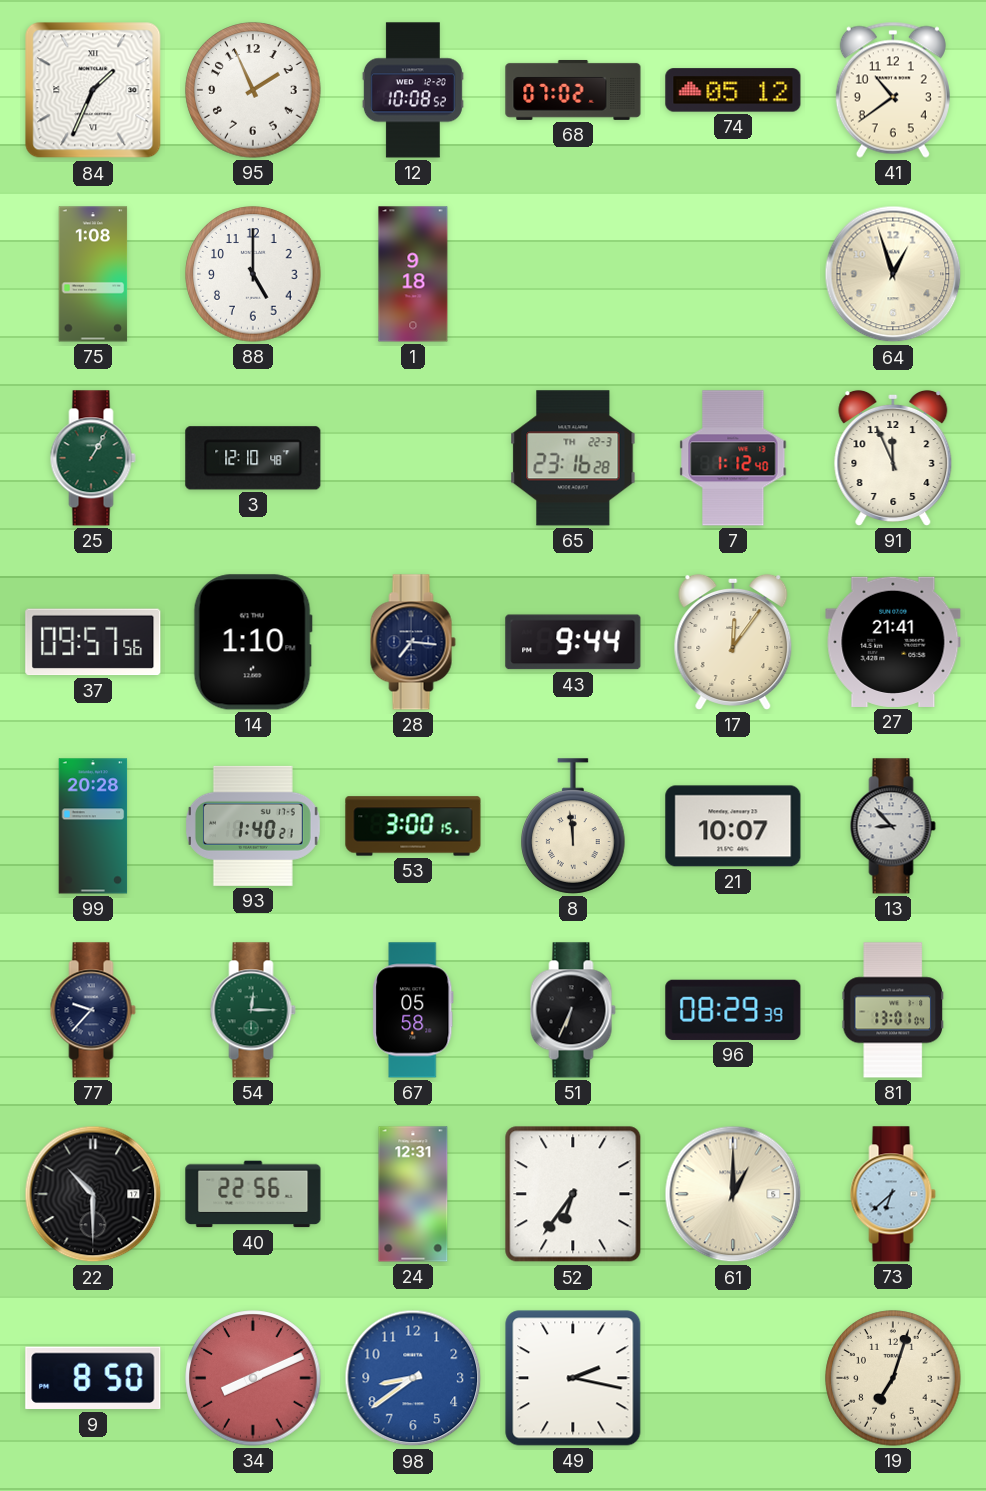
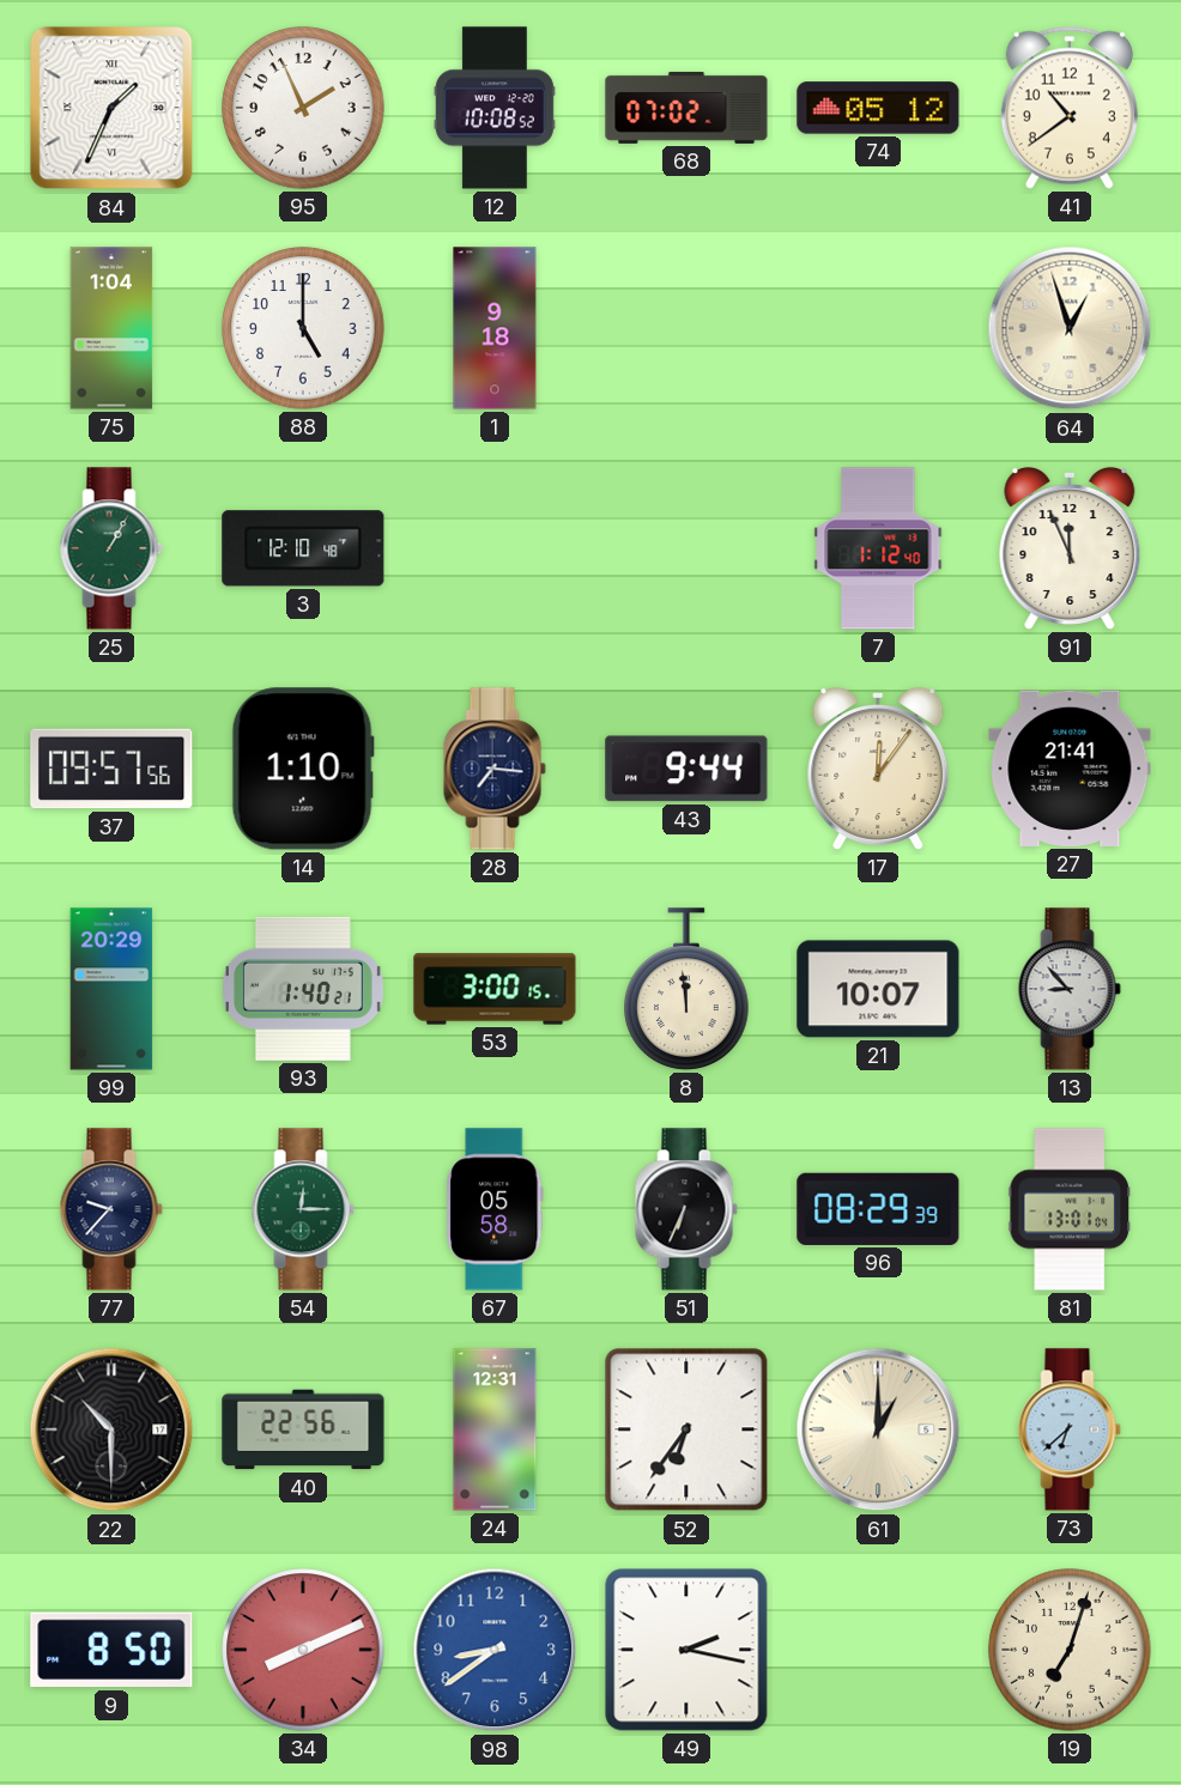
75: 1:08 -> 1:04 (111, 328)
65: 23:16 -> none (573, 458)
99: 20:28 -> 20:29 (111, 989)
